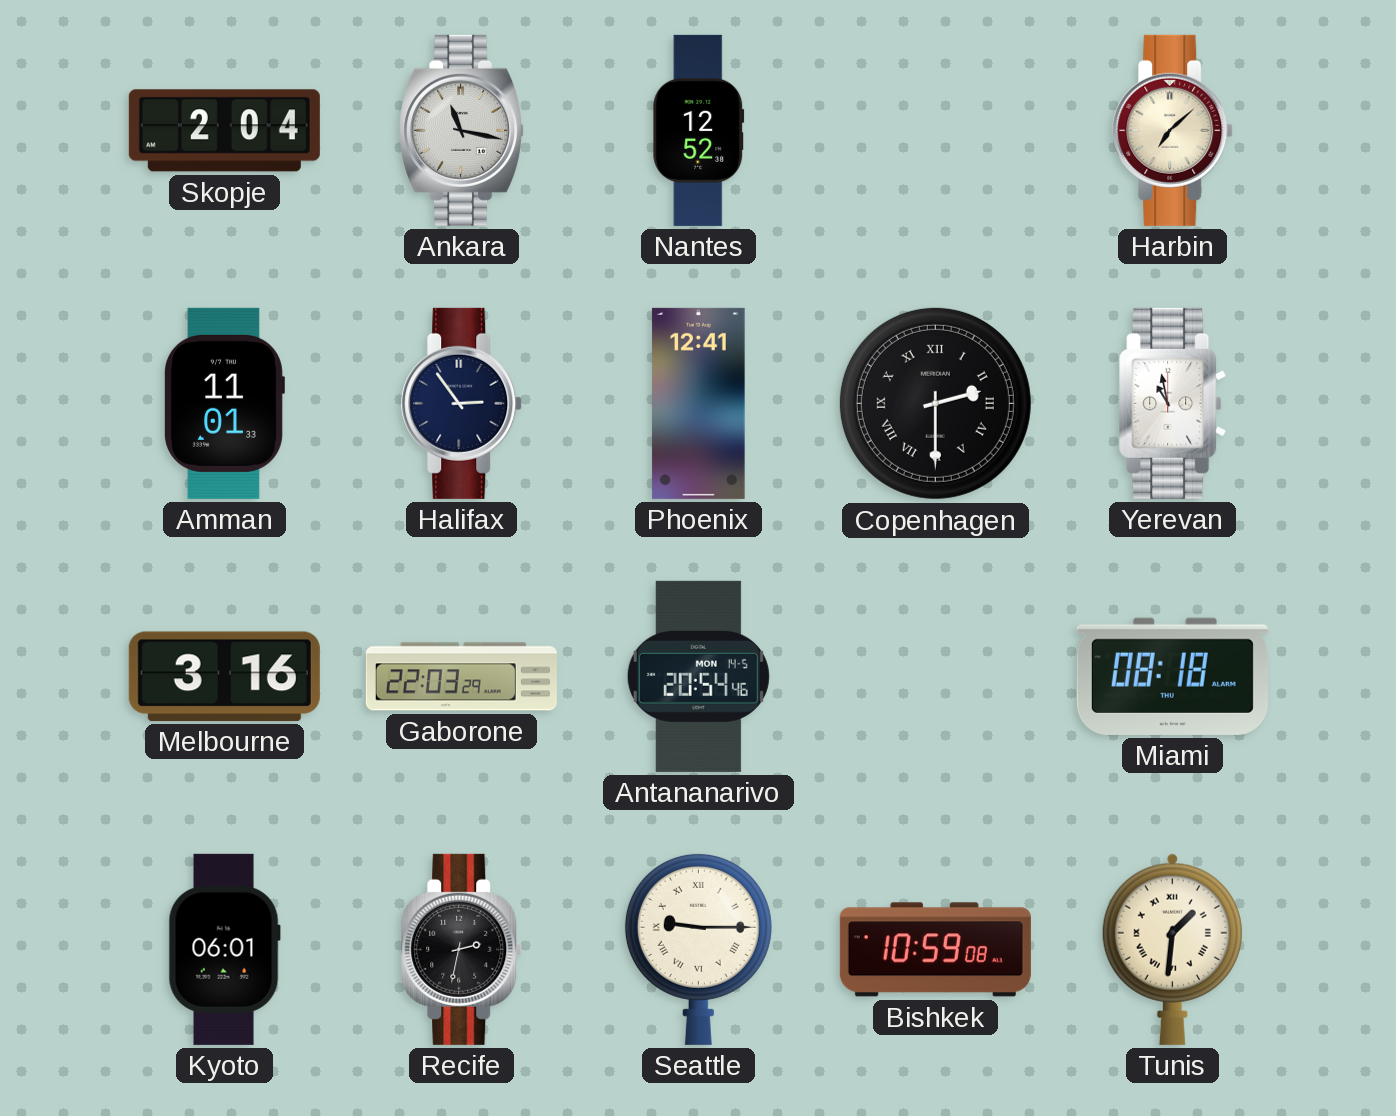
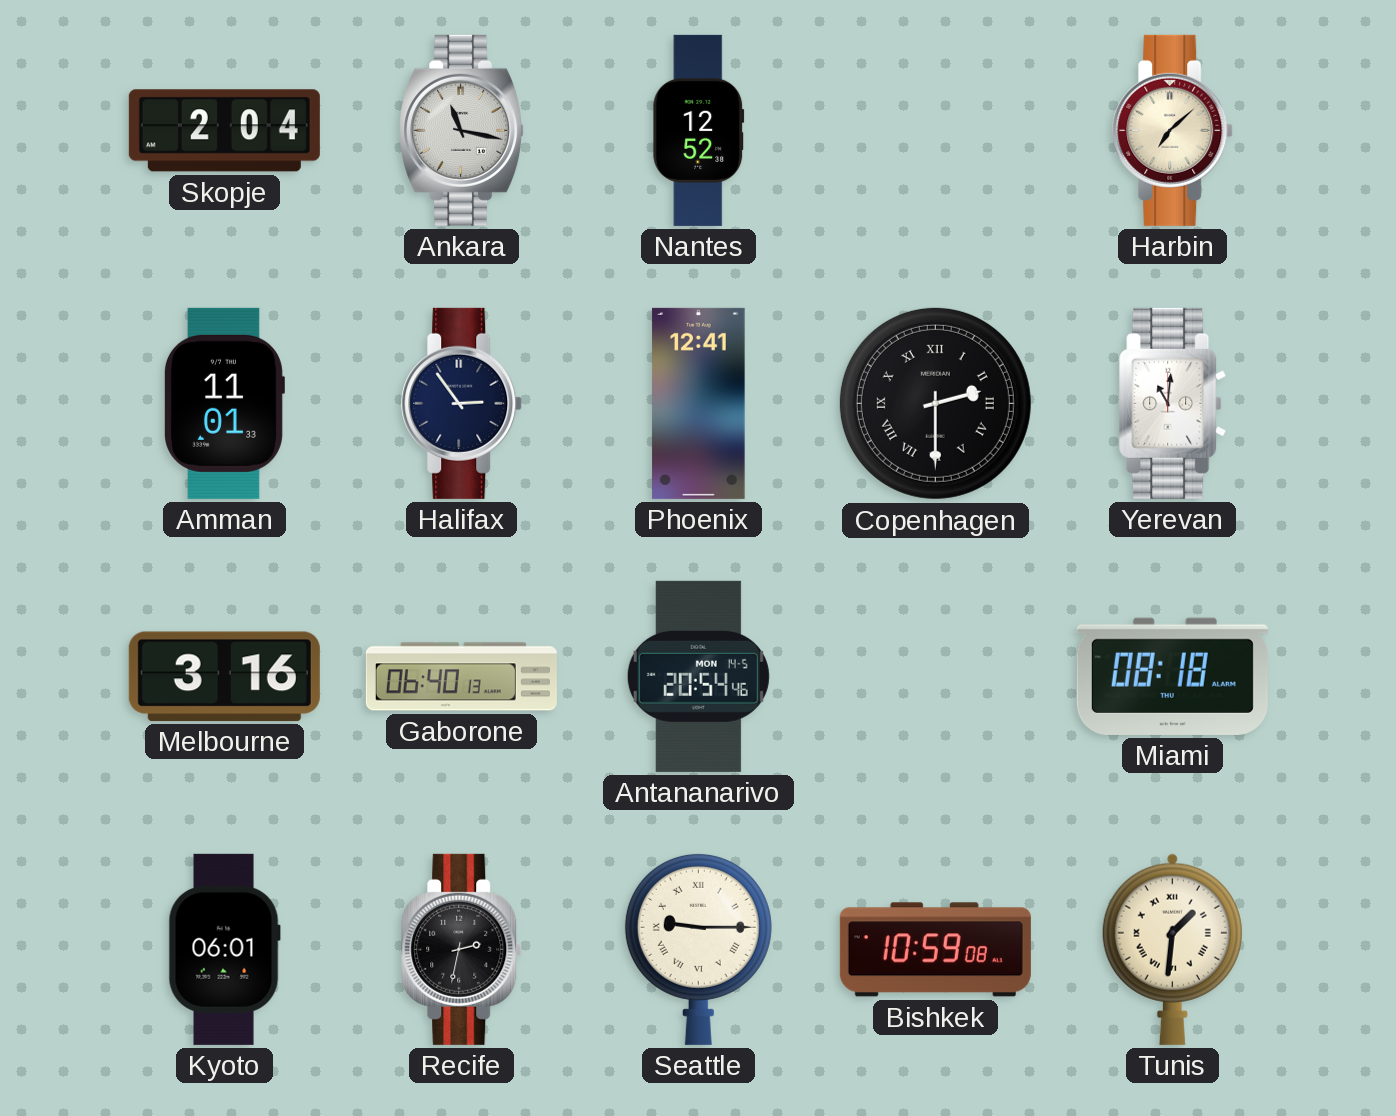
Yerevan: 10:58 -> 11:01 (1173, 403)
Gaborone: 22:03 -> 06:40 (461, 677)
